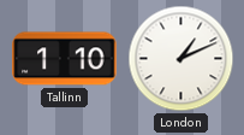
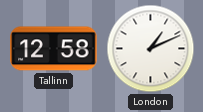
Tallinn: 1:10 -> 12:58 (54, 49)
